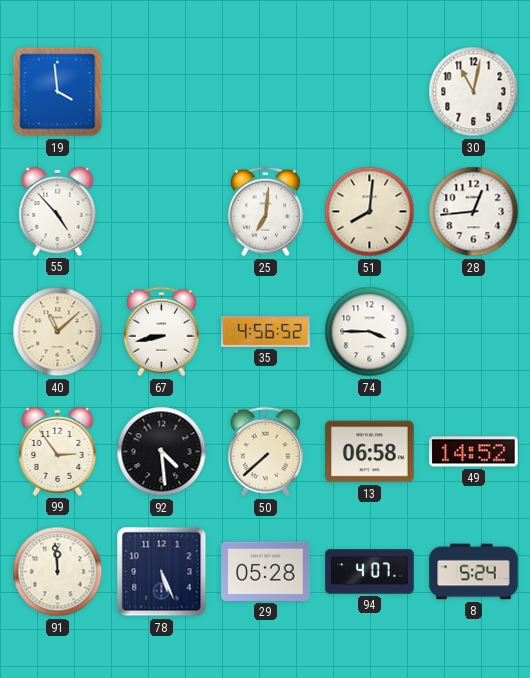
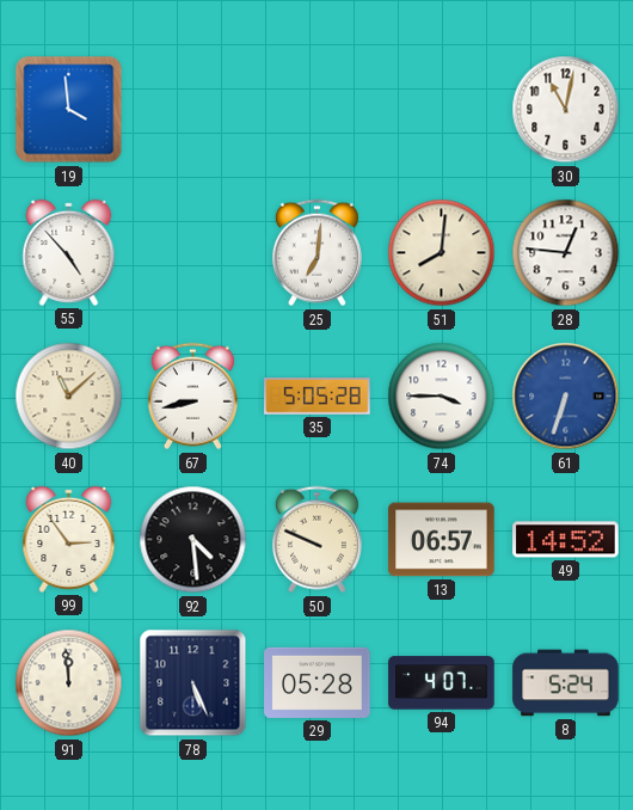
28: 12:44 -> 12:46 (566, 253)
35: 4:56 -> 5:05 (318, 397)
61: none -> 6:33 (566, 397)
50: 7:38 -> 9:49 (316, 540)
13: 06:58 -> 06:57 (442, 540)
